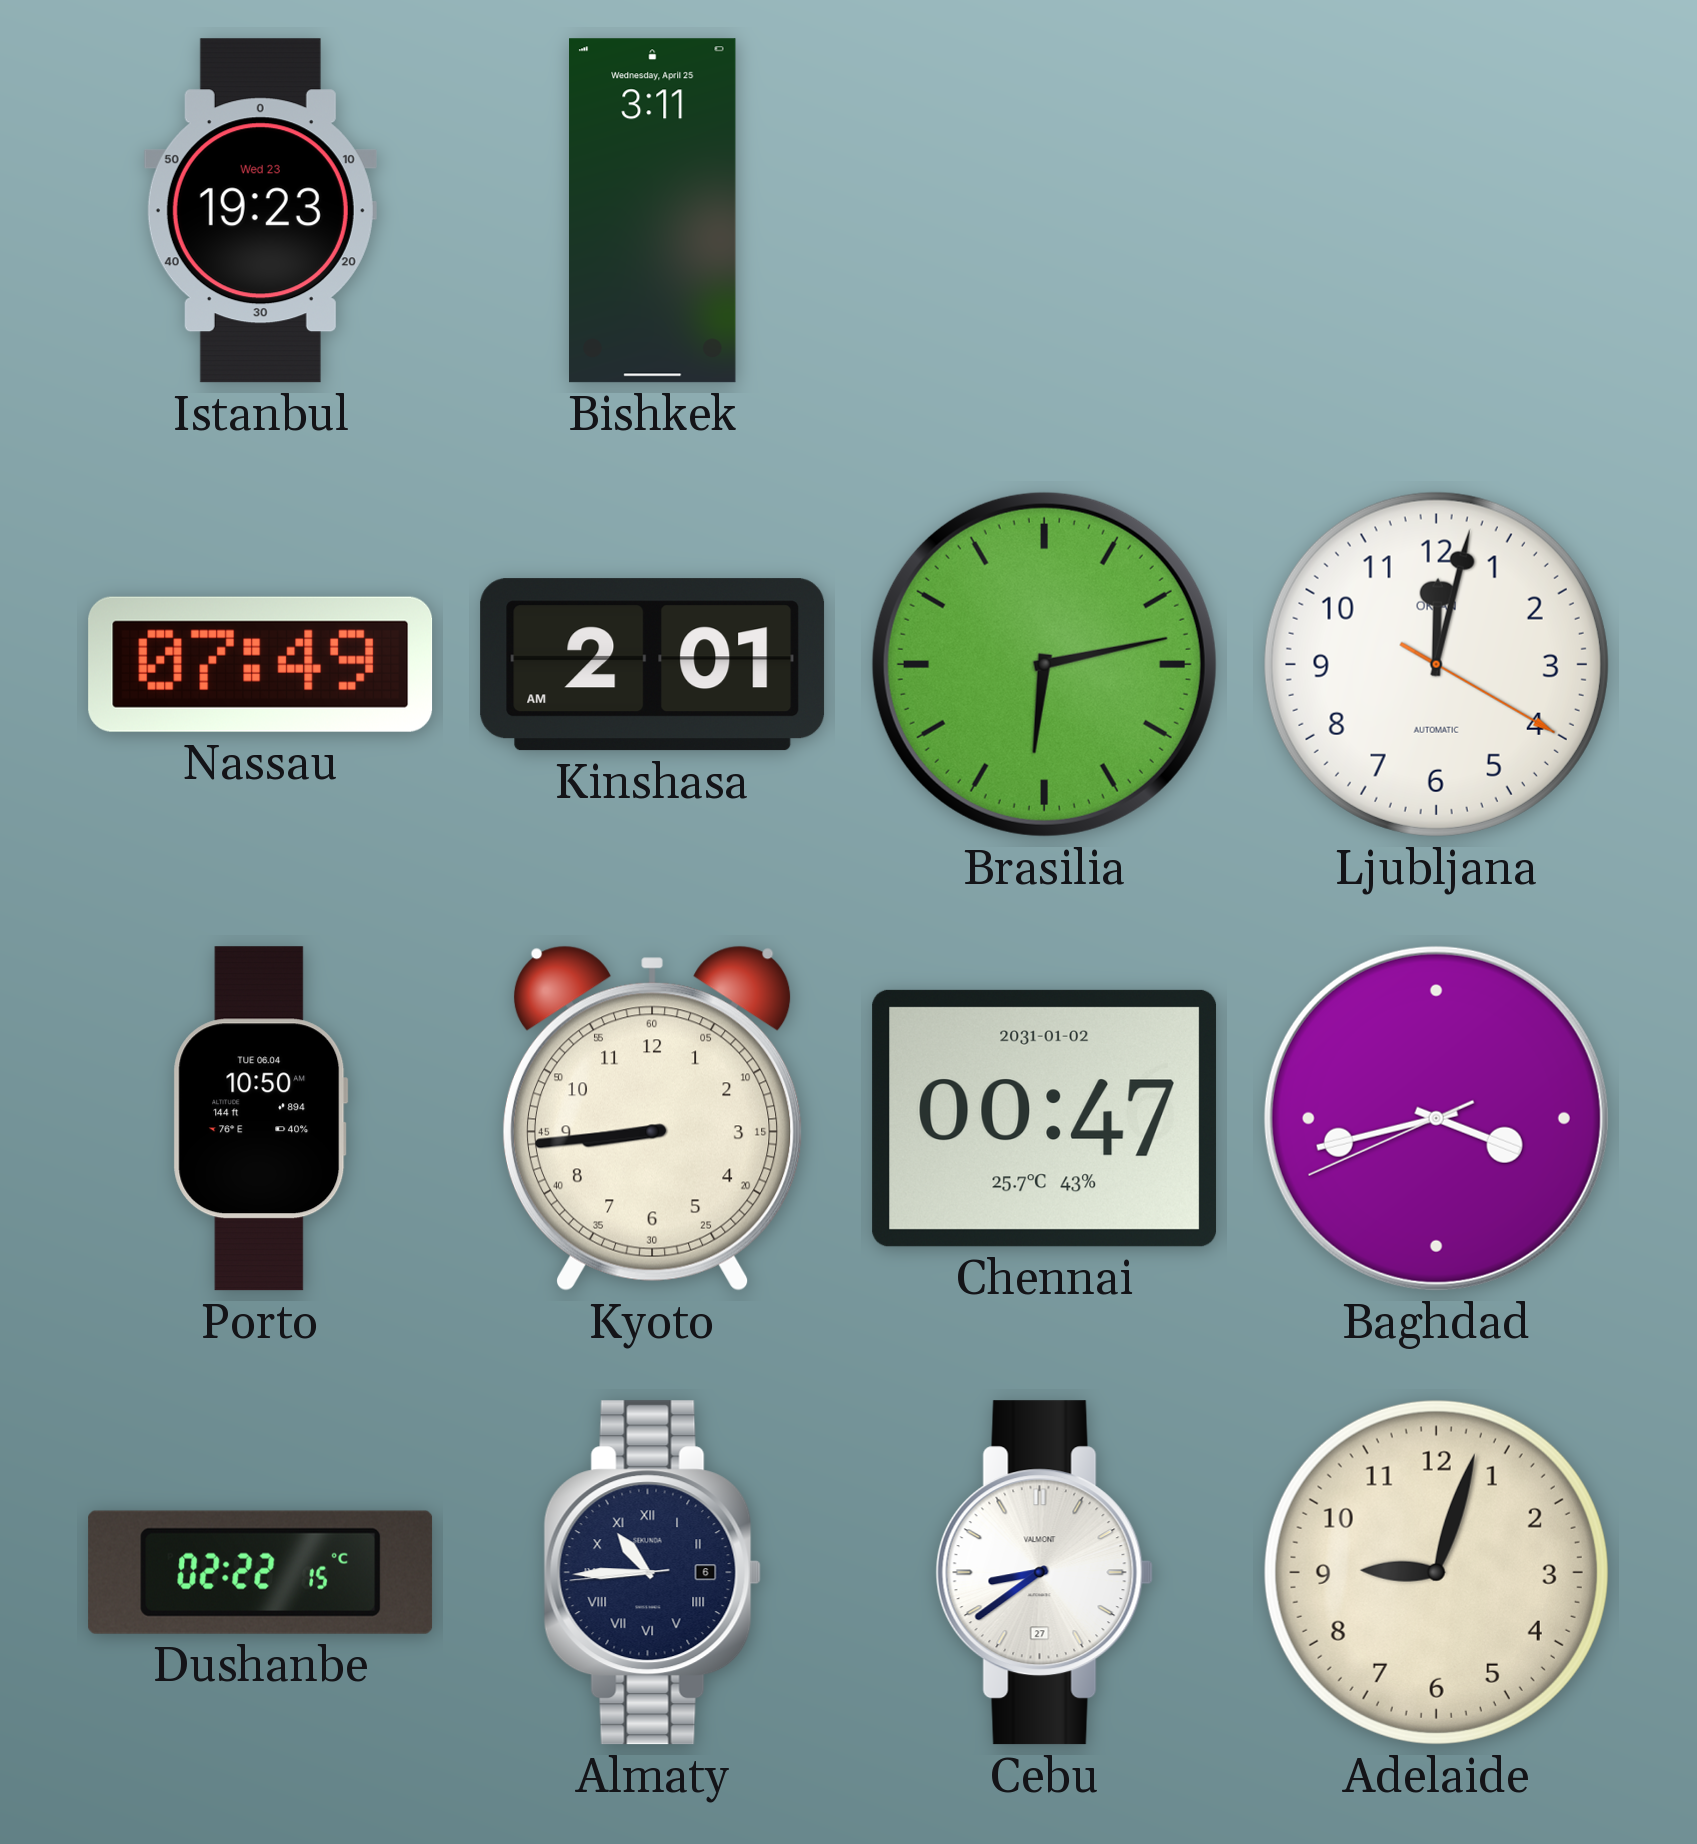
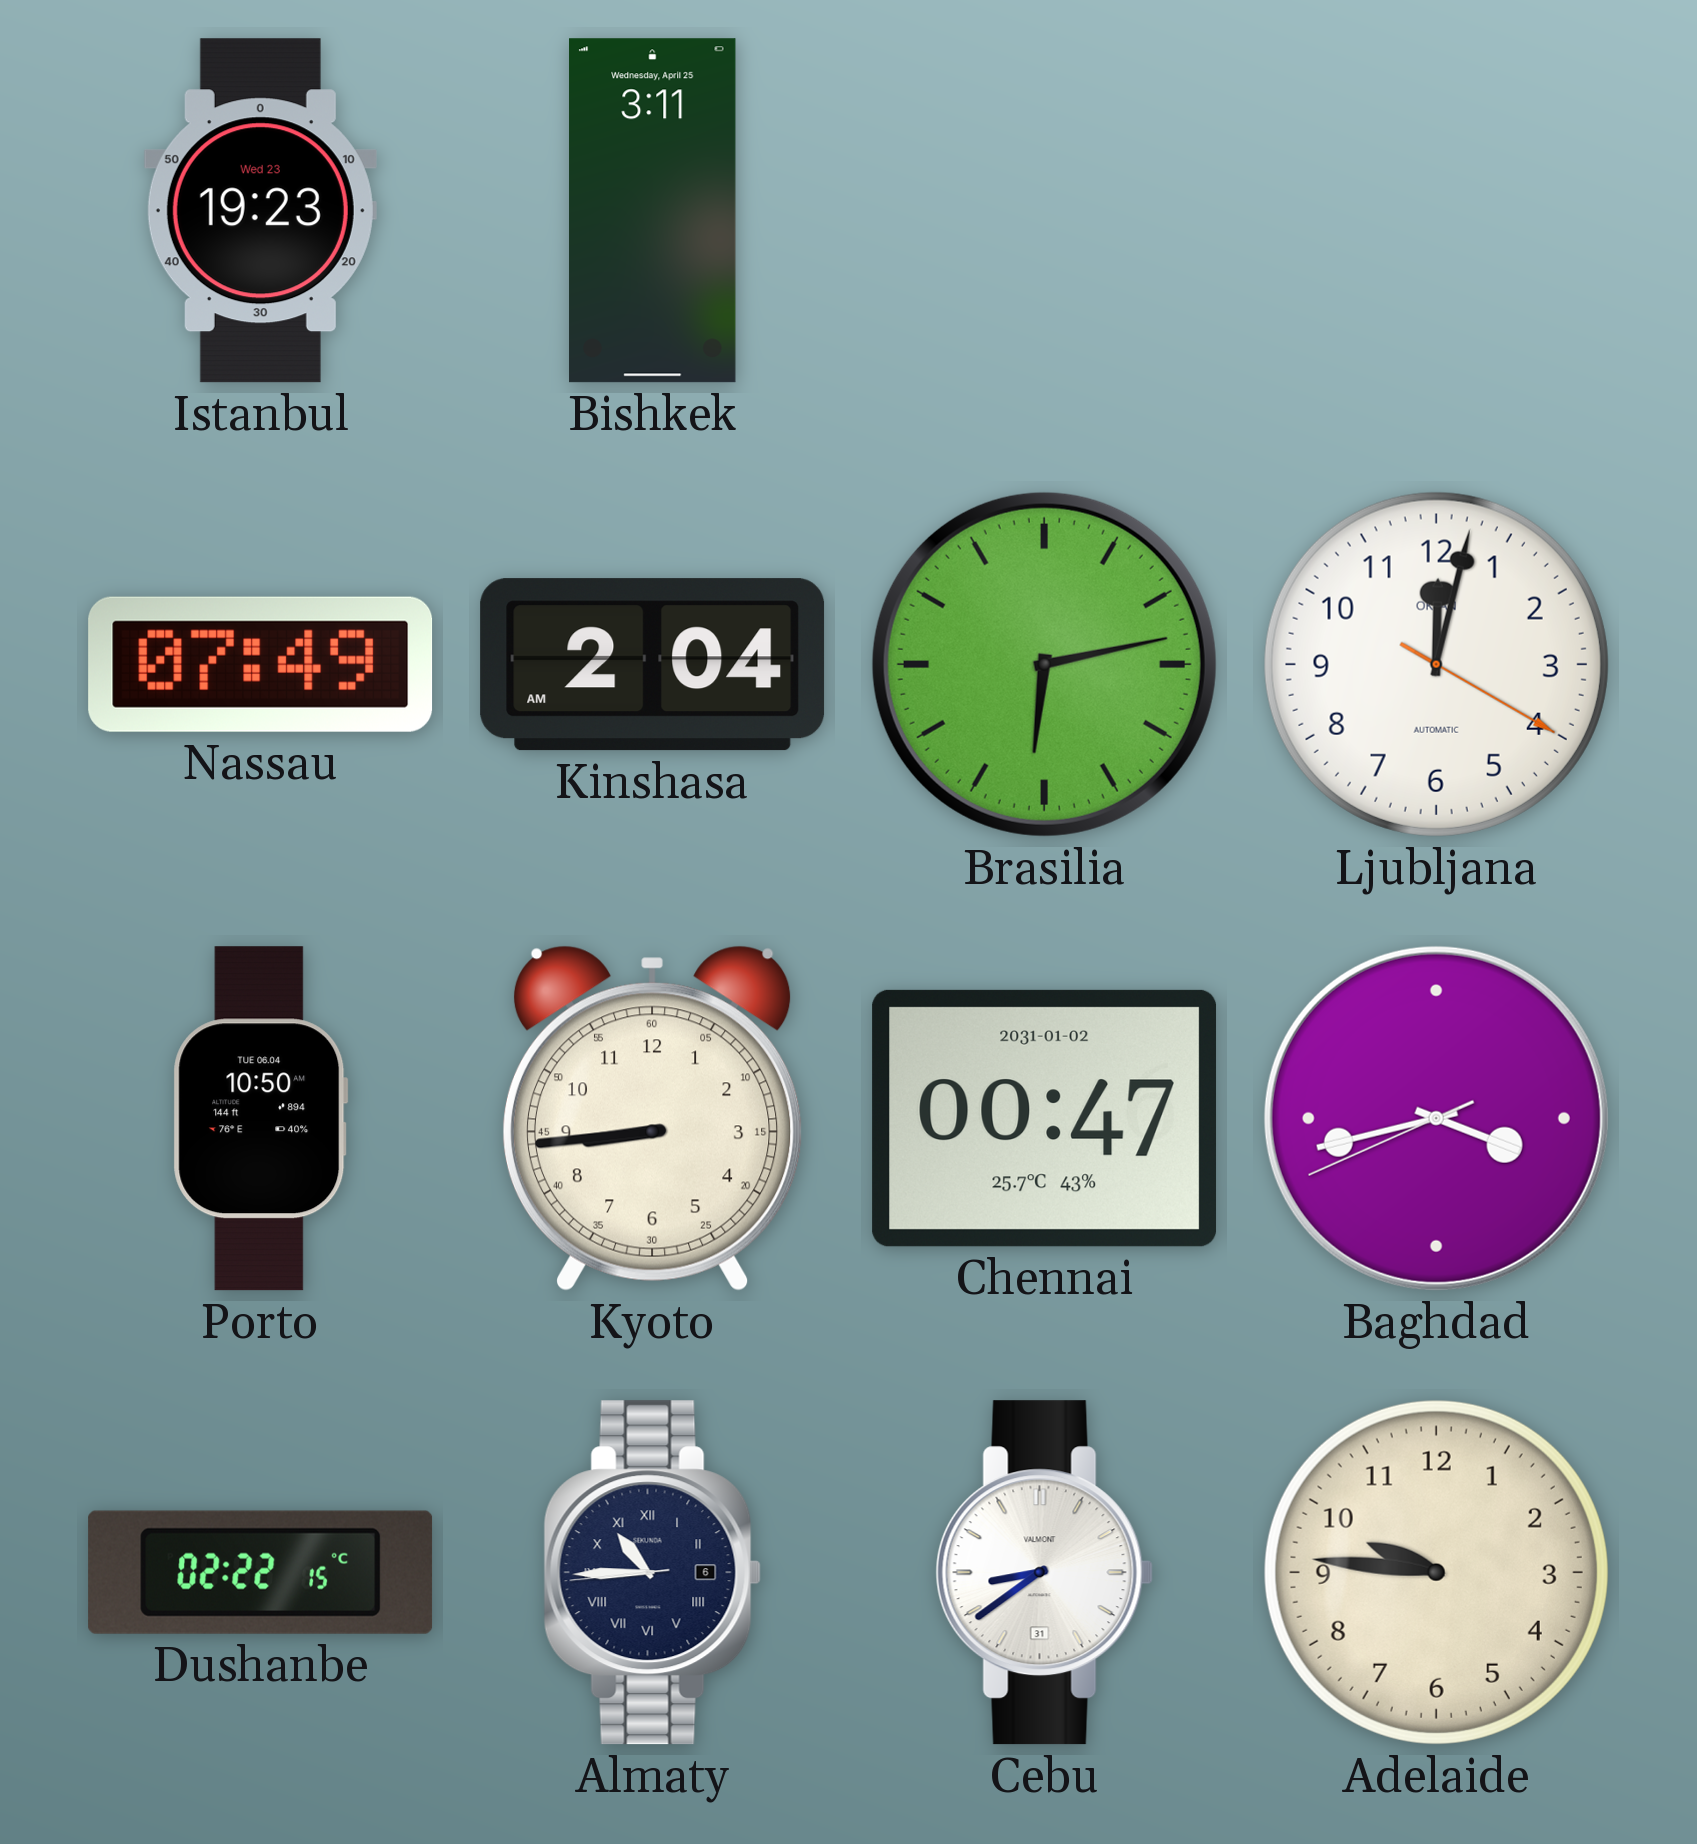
Kinshasa: 2:01 -> 2:04 (653, 665)
Cebu date: 27 -> 31 (1044, 1573)
Adelaide: 9:03 -> 9:46 (1436, 1572)
